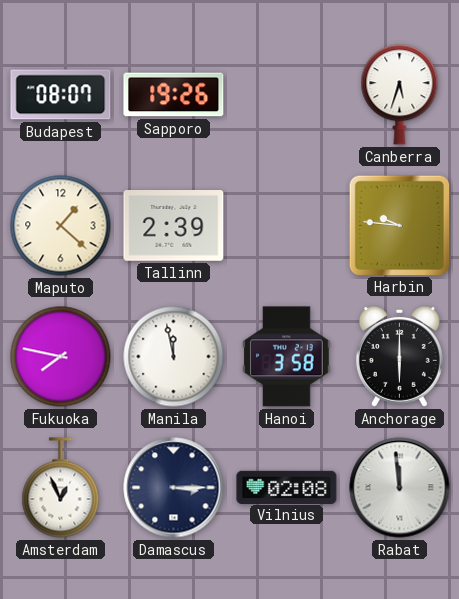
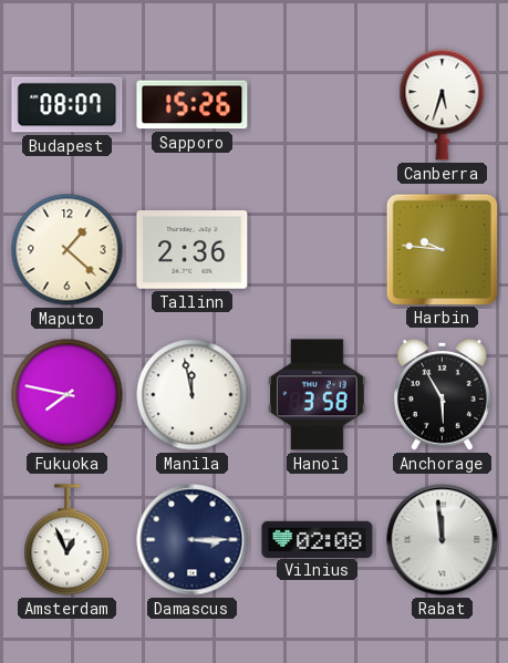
Sapporo: 19:26 -> 15:26 (193, 105)
Tallinn: 2:39 -> 2:36 (193, 250)
Anchorage: 6:00 -> 5:55 (442, 394)
